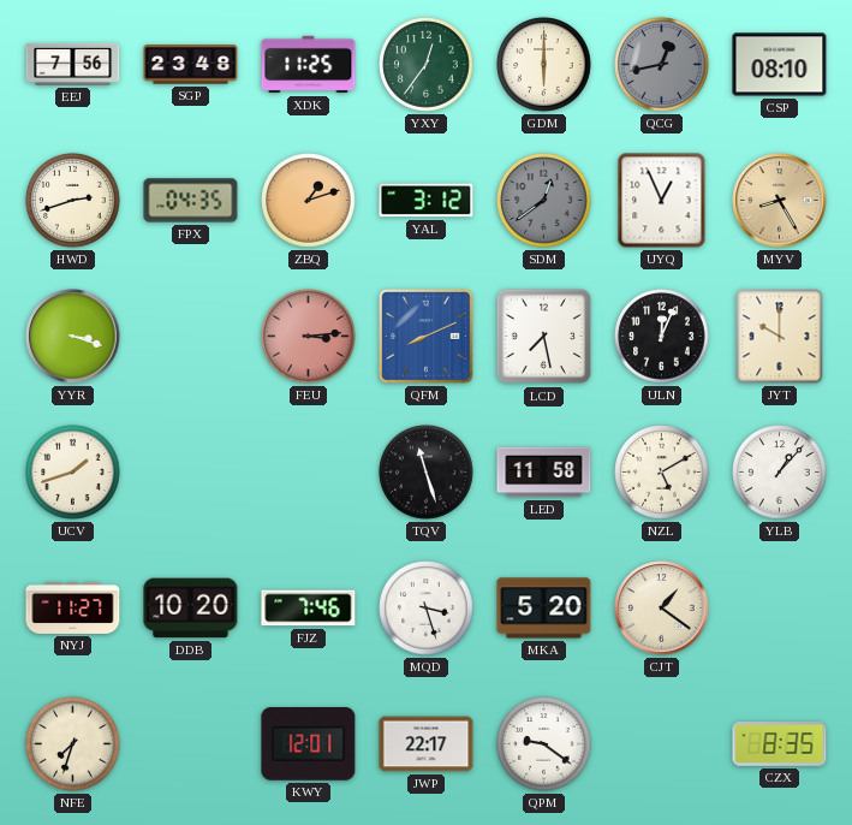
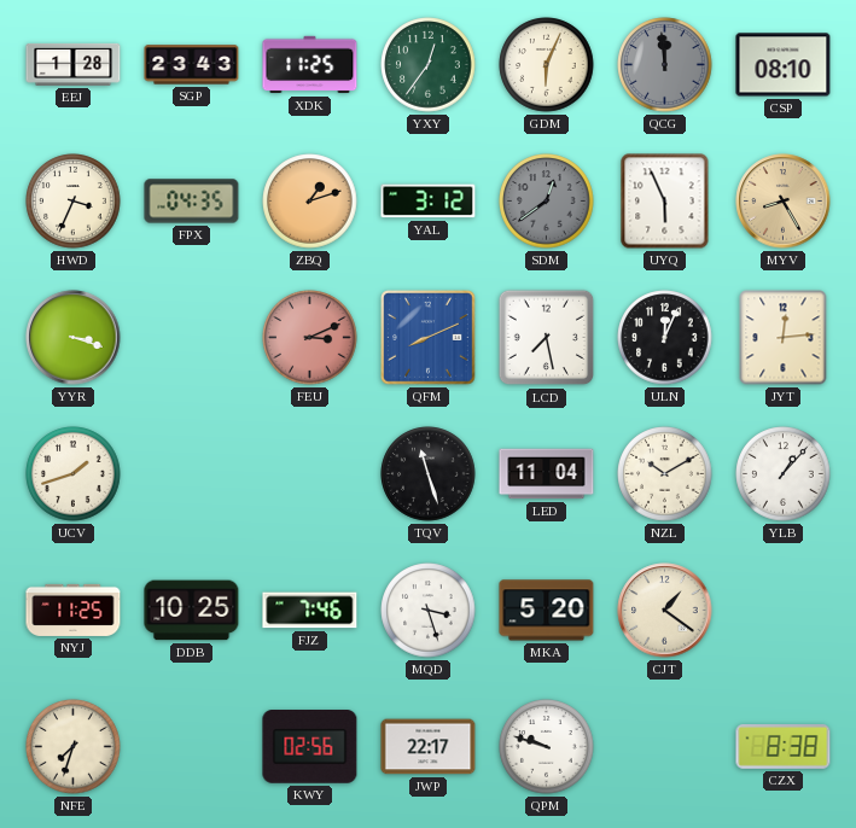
EEJ: 7:56 -> 1:28 (74, 64)
SGP: 23:48 -> 23:43 (192, 65)
GDM: 6:00 -> 6:04 (547, 65)
QCG: 12:43 -> 11:59 (665, 65)
HWD: 2:42 -> 3:34 (74, 202)
UYQ: 12:56 -> 5:56 (665, 202)
FEU: 3:14 -> 3:11 (310, 338)
JYT: 10:00 -> 12:14 (784, 338)
LED: 11:58 -> 11:04 (547, 474)
NZL: 5:10 -> 10:10 (665, 474)
NYJ: 11:27 -> 11:25 (74, 610)
DDB: 10:20 -> 10:25 (192, 611)
KWY: 12:01 -> 02:56 (310, 747)
QPM: 9:21 -> 9:48 (547, 747)
CZX: 8:35 -> 8:38 (784, 747)
